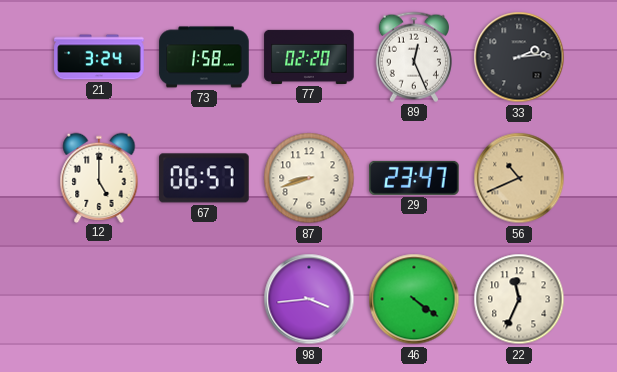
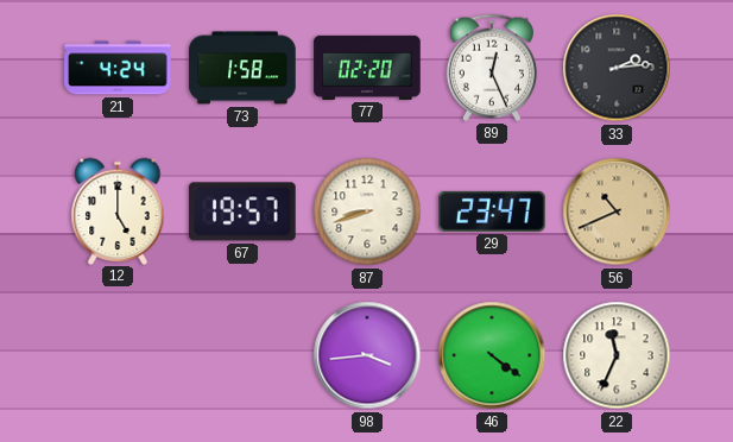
21: 3:24 -> 4:24 (118, 68)
67: 06:57 -> 19:57 (242, 211)
